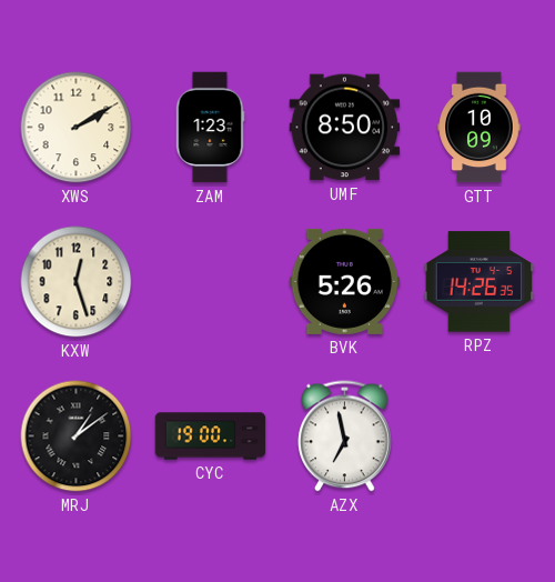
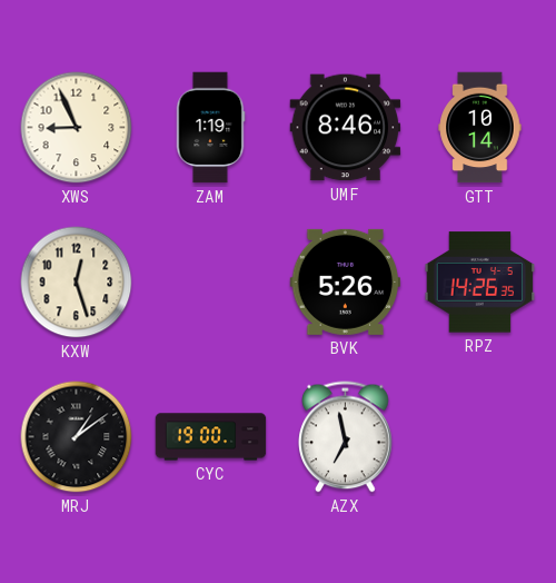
XWS: 2:10 -> 8:56 (77, 128)
ZAM: 1:23 -> 1:19 (210, 128)
UMF: 8:50 -> 8:46 (346, 128)
GTT: 10:09 -> 10:14 (480, 128)
